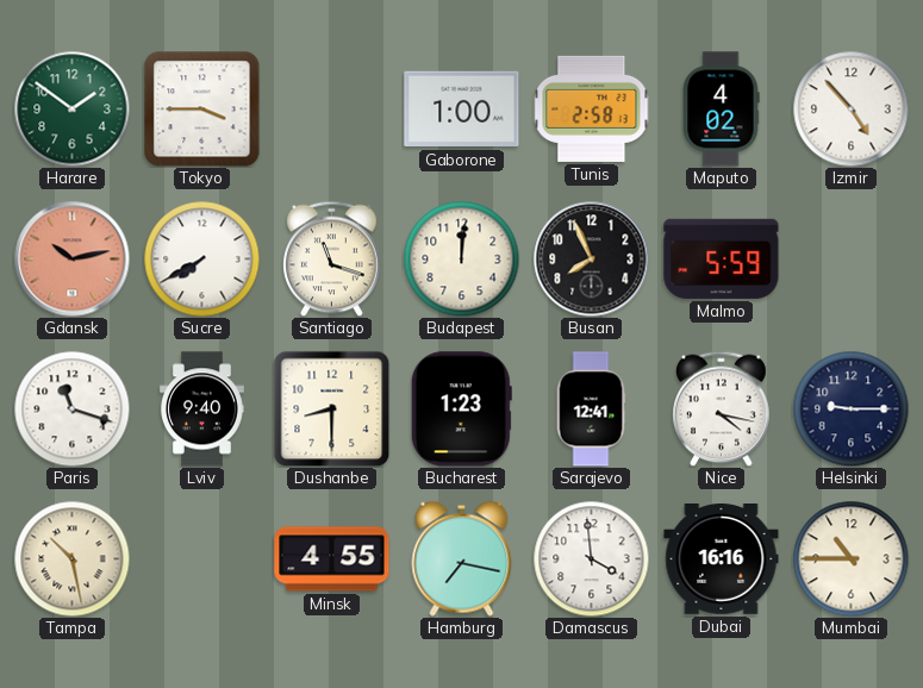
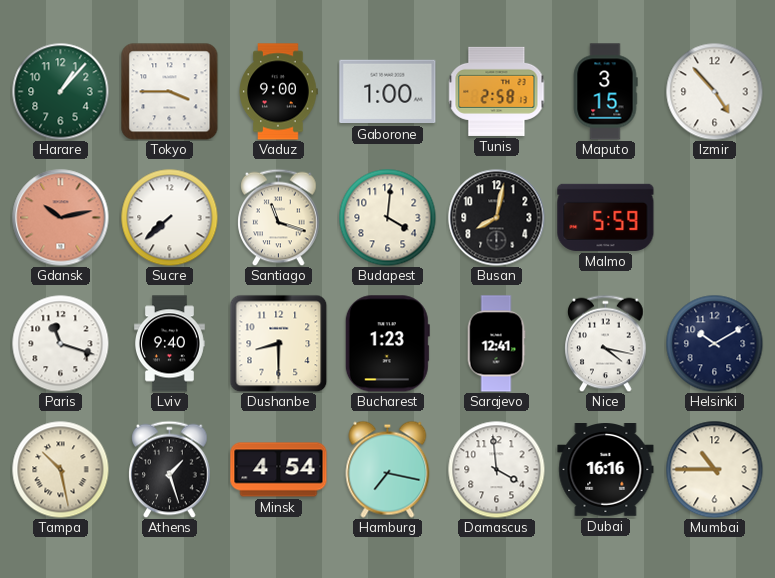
Harare: 1:51 -> 1:07 (60, 91)
Vaduz: none -> 9:00 (278, 92)
Maputo: 4:02 -> 3:15 (605, 92)
Sucre: 7:40 -> 7:38 (169, 217)
Budapest: 12:01 -> 4:01 (387, 217)
Busan: 7:56 -> 8:02 (497, 218)
Helsinki: 9:15 -> 10:10 (714, 343)
Athens: none -> 1:27 (170, 469)
Minsk: 4:55 -> 4:54 (279, 470)
